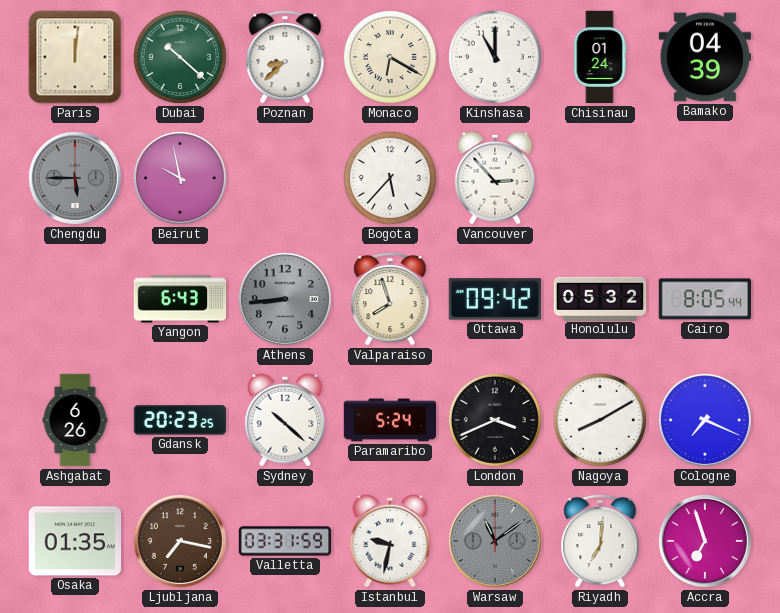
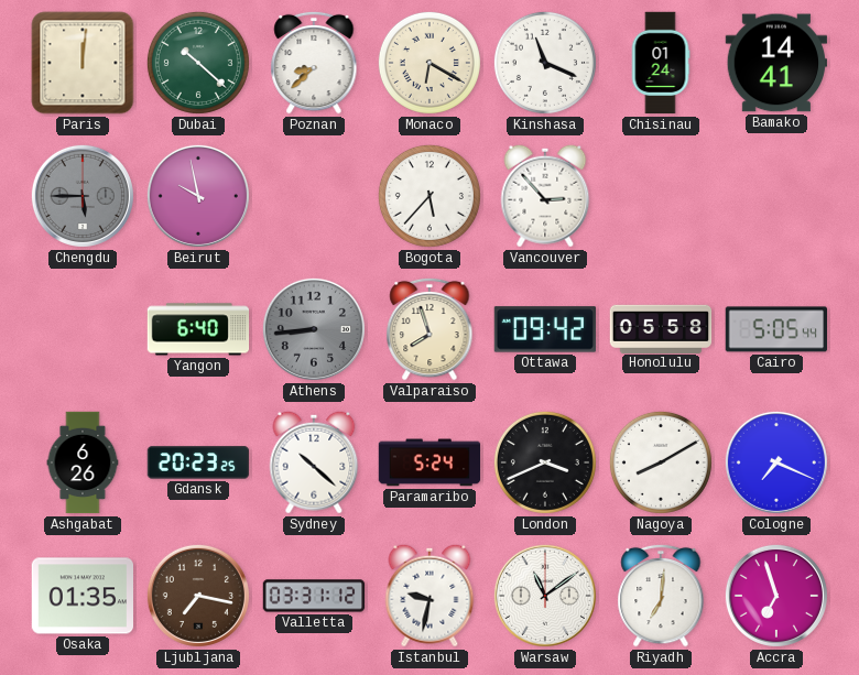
Kinshasa: 11:00 -> 11:19 (545, 63)
Bamako: 04:39 -> 14:41 (775, 63)
Yangon: 6:43 -> 6:40 (198, 329)
Honolulu: 05:32 -> 05:58 (661, 328)
Cairo: 8:05 -> 5:05 (775, 329)
Valletta: 03:31:59 -> 03:31:12 (314, 596)
Warsaw dial: grey -> white (545, 596)
